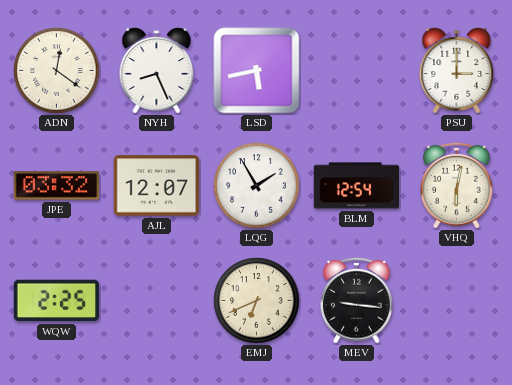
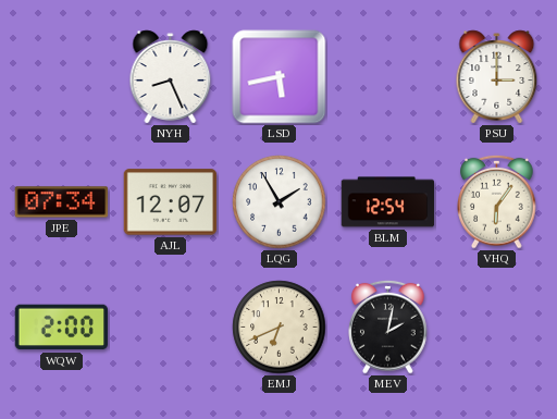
ADN: 12:21 -> none (57, 71)
JPE: 03:32 -> 07:34 (62, 202)
VHQ: 6:02 -> 6:06 (497, 201)
WQW: 2:25 -> 2:00 (62, 328)
MEV: 9:16 -> 2:02 (388, 326)
